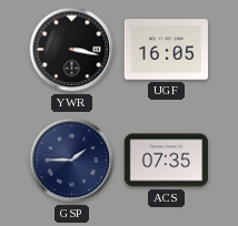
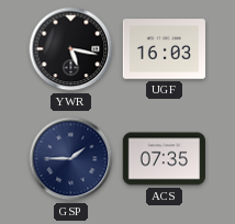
YWR: 3:17 -> 5:17 (71, 49)
UGF: 16:05 -> 16:03 (164, 49)
